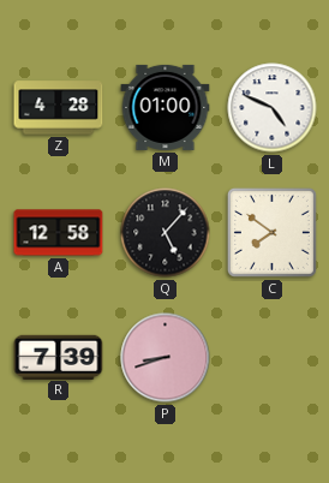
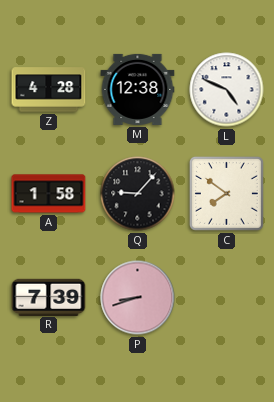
M: 01:00 -> 12:38 (138, 89)
A: 12:58 -> 1:58 (49, 194)
Q: 5:07 -> 9:07 (138, 194)
